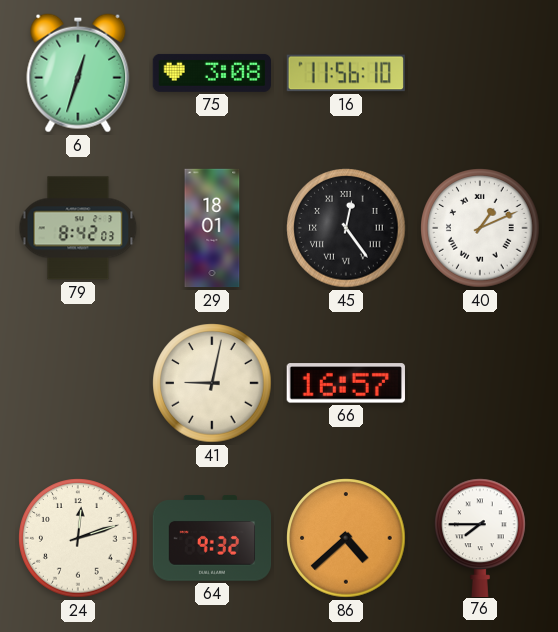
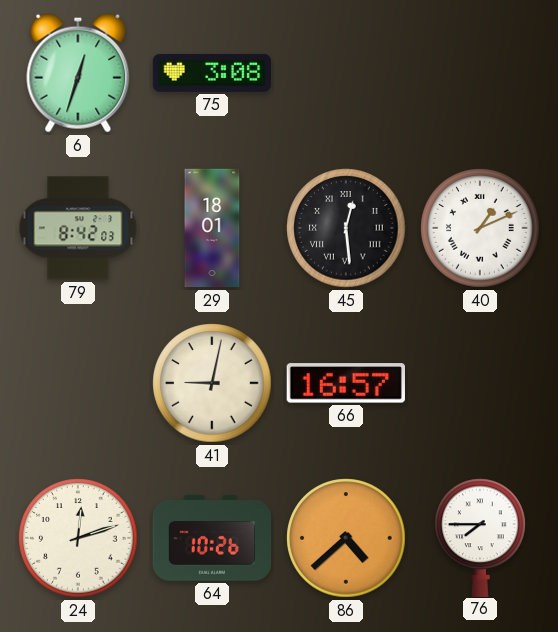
16: 11:56 -> none (345, 73)
45: 12:24 -> 12:29 (346, 228)
64: 9:32 -> 10:26 (212, 538)
